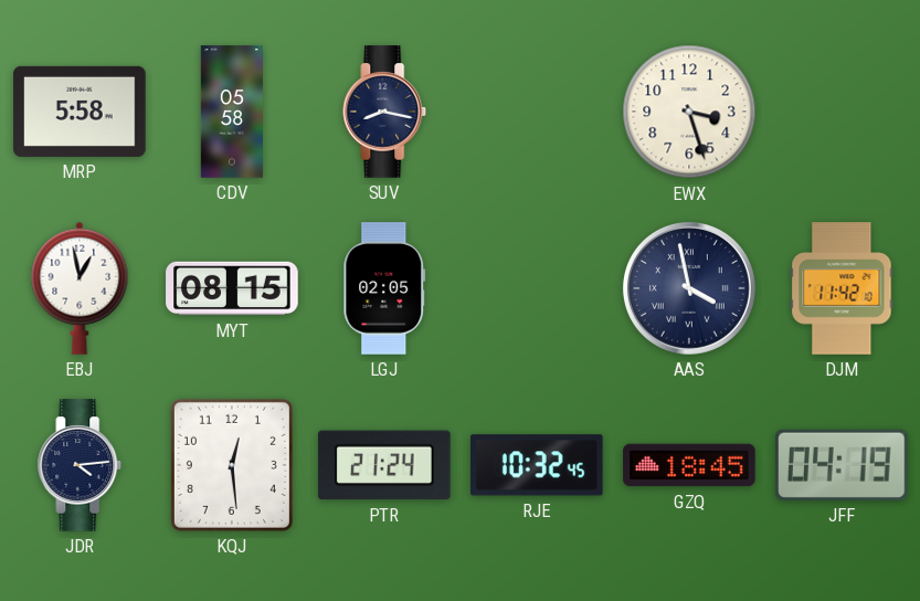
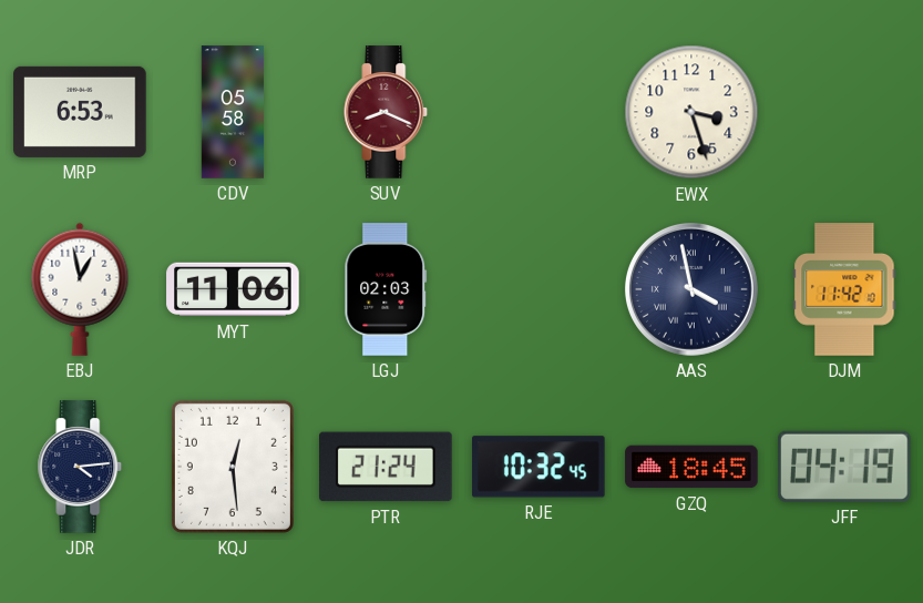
MRP: 5:58 -> 6:53 (80, 112)
SUV: 8:17 -> 8:19 (386, 112)
SUV dial: navy -> burgundy (386, 112)
MYT: 08:15 -> 11:06 (233, 289)
LGJ: 02:05 -> 02:03 (386, 289)
